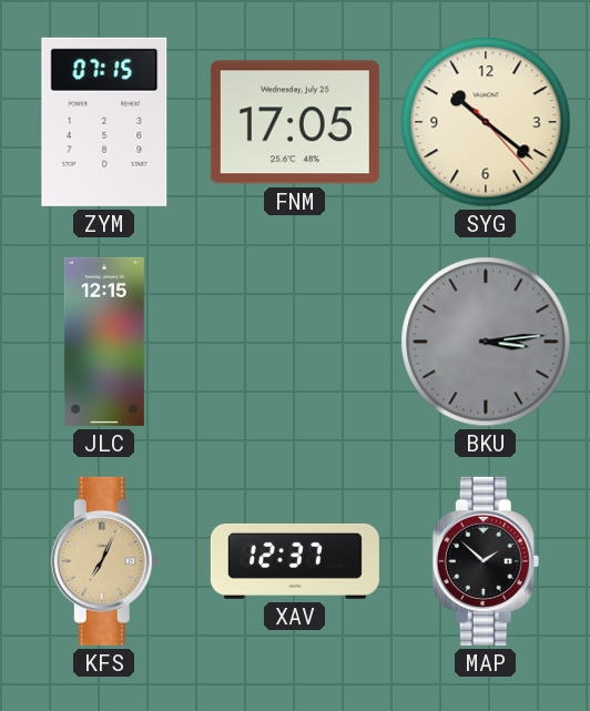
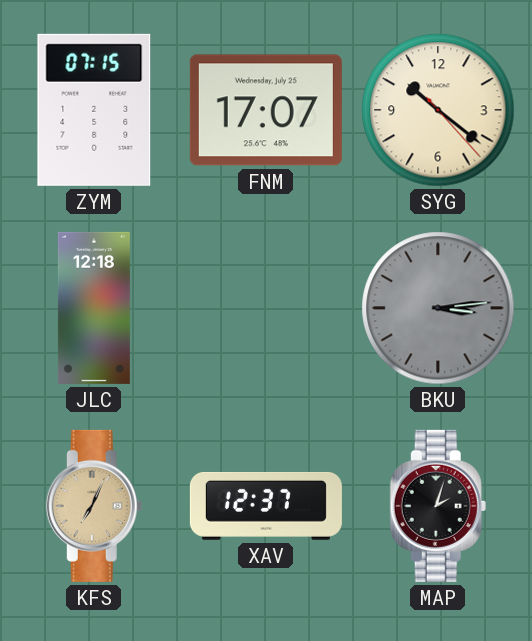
FNM: 17:05 -> 17:07 (266, 110)
JLC: 12:15 -> 12:18 (94, 308)
MAP: 1:52 -> 2:03 (438, 506)
